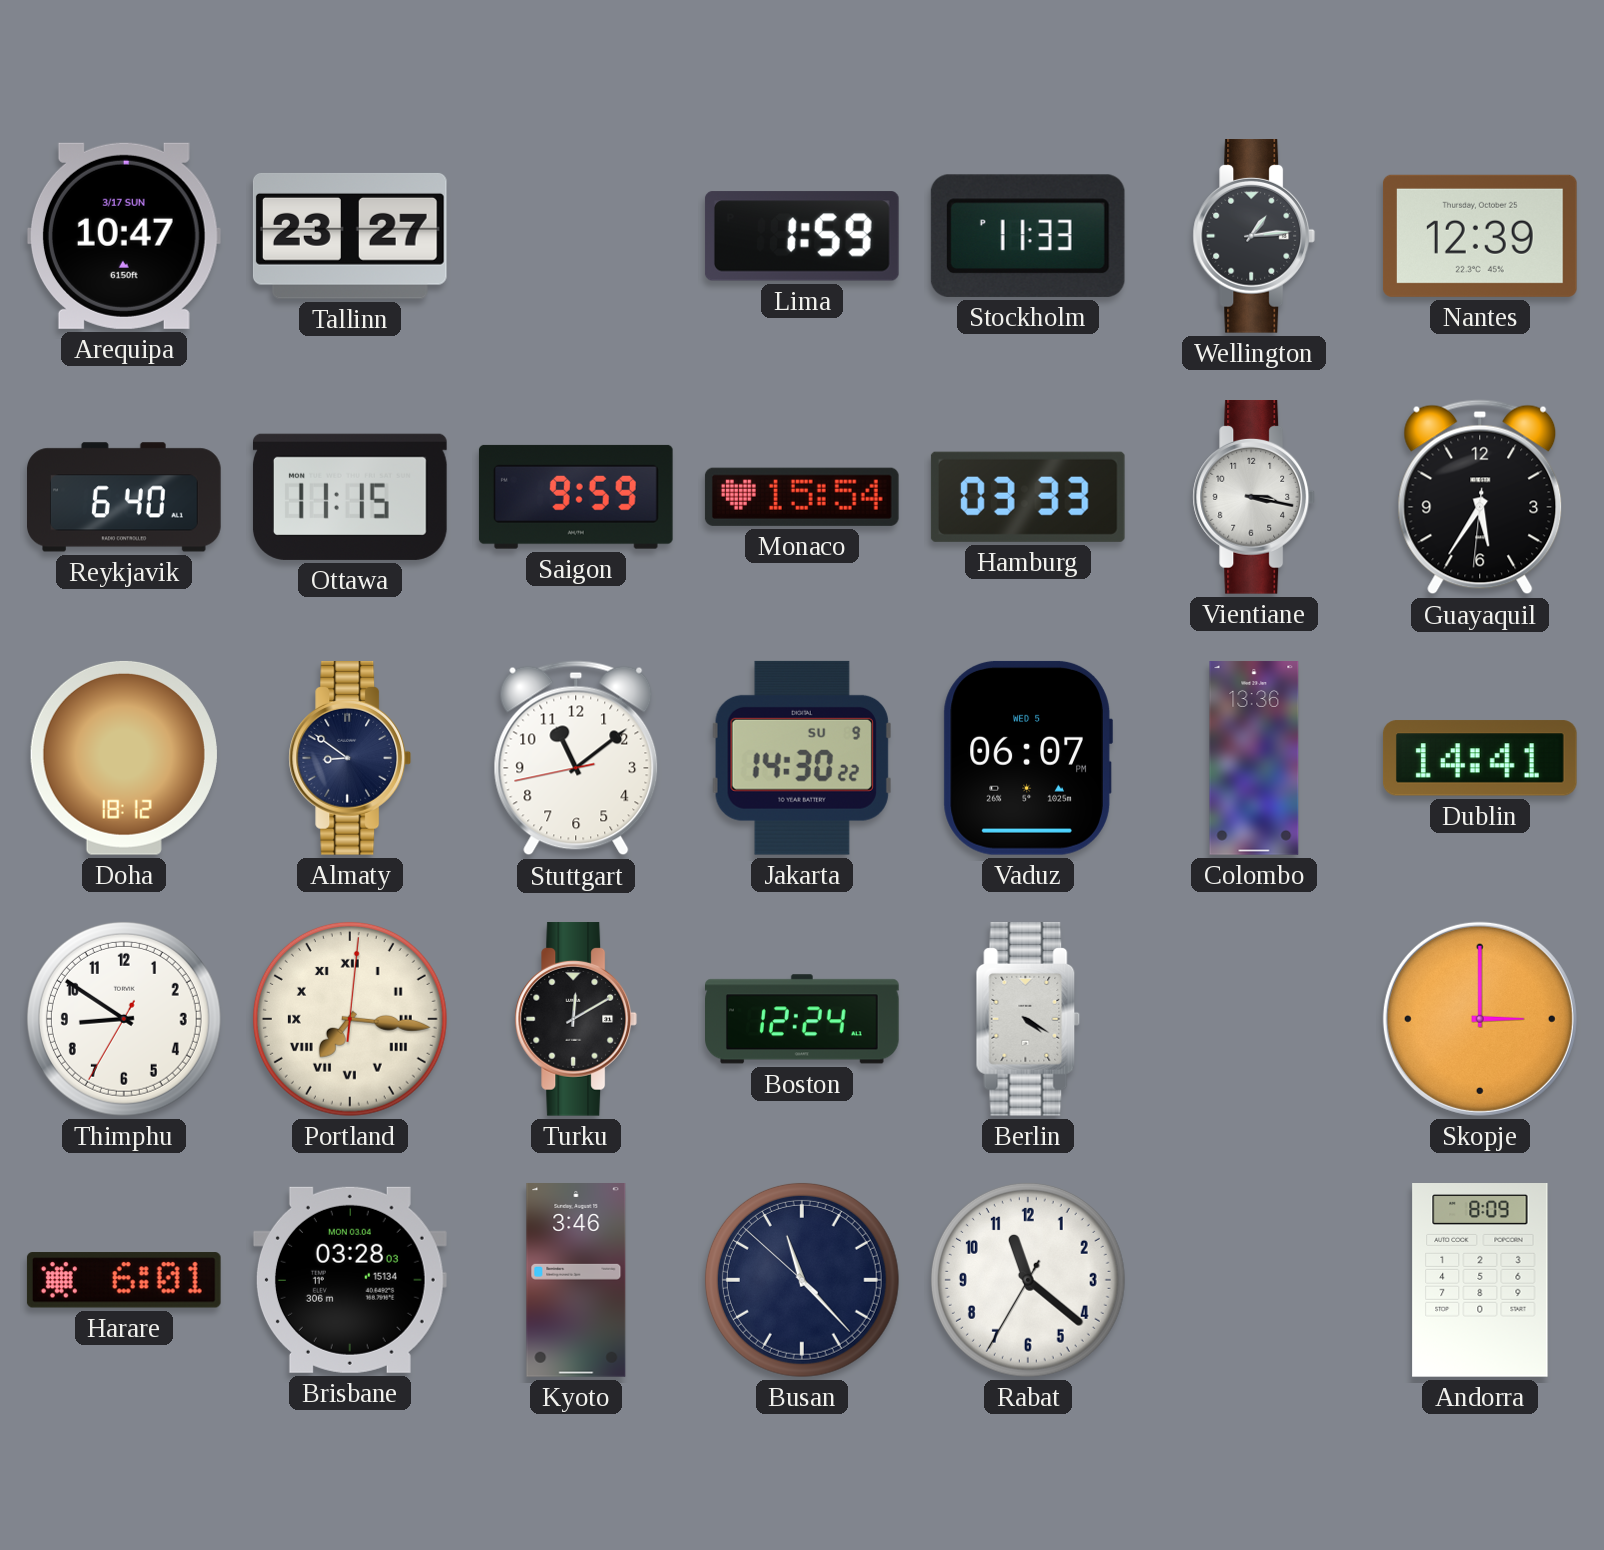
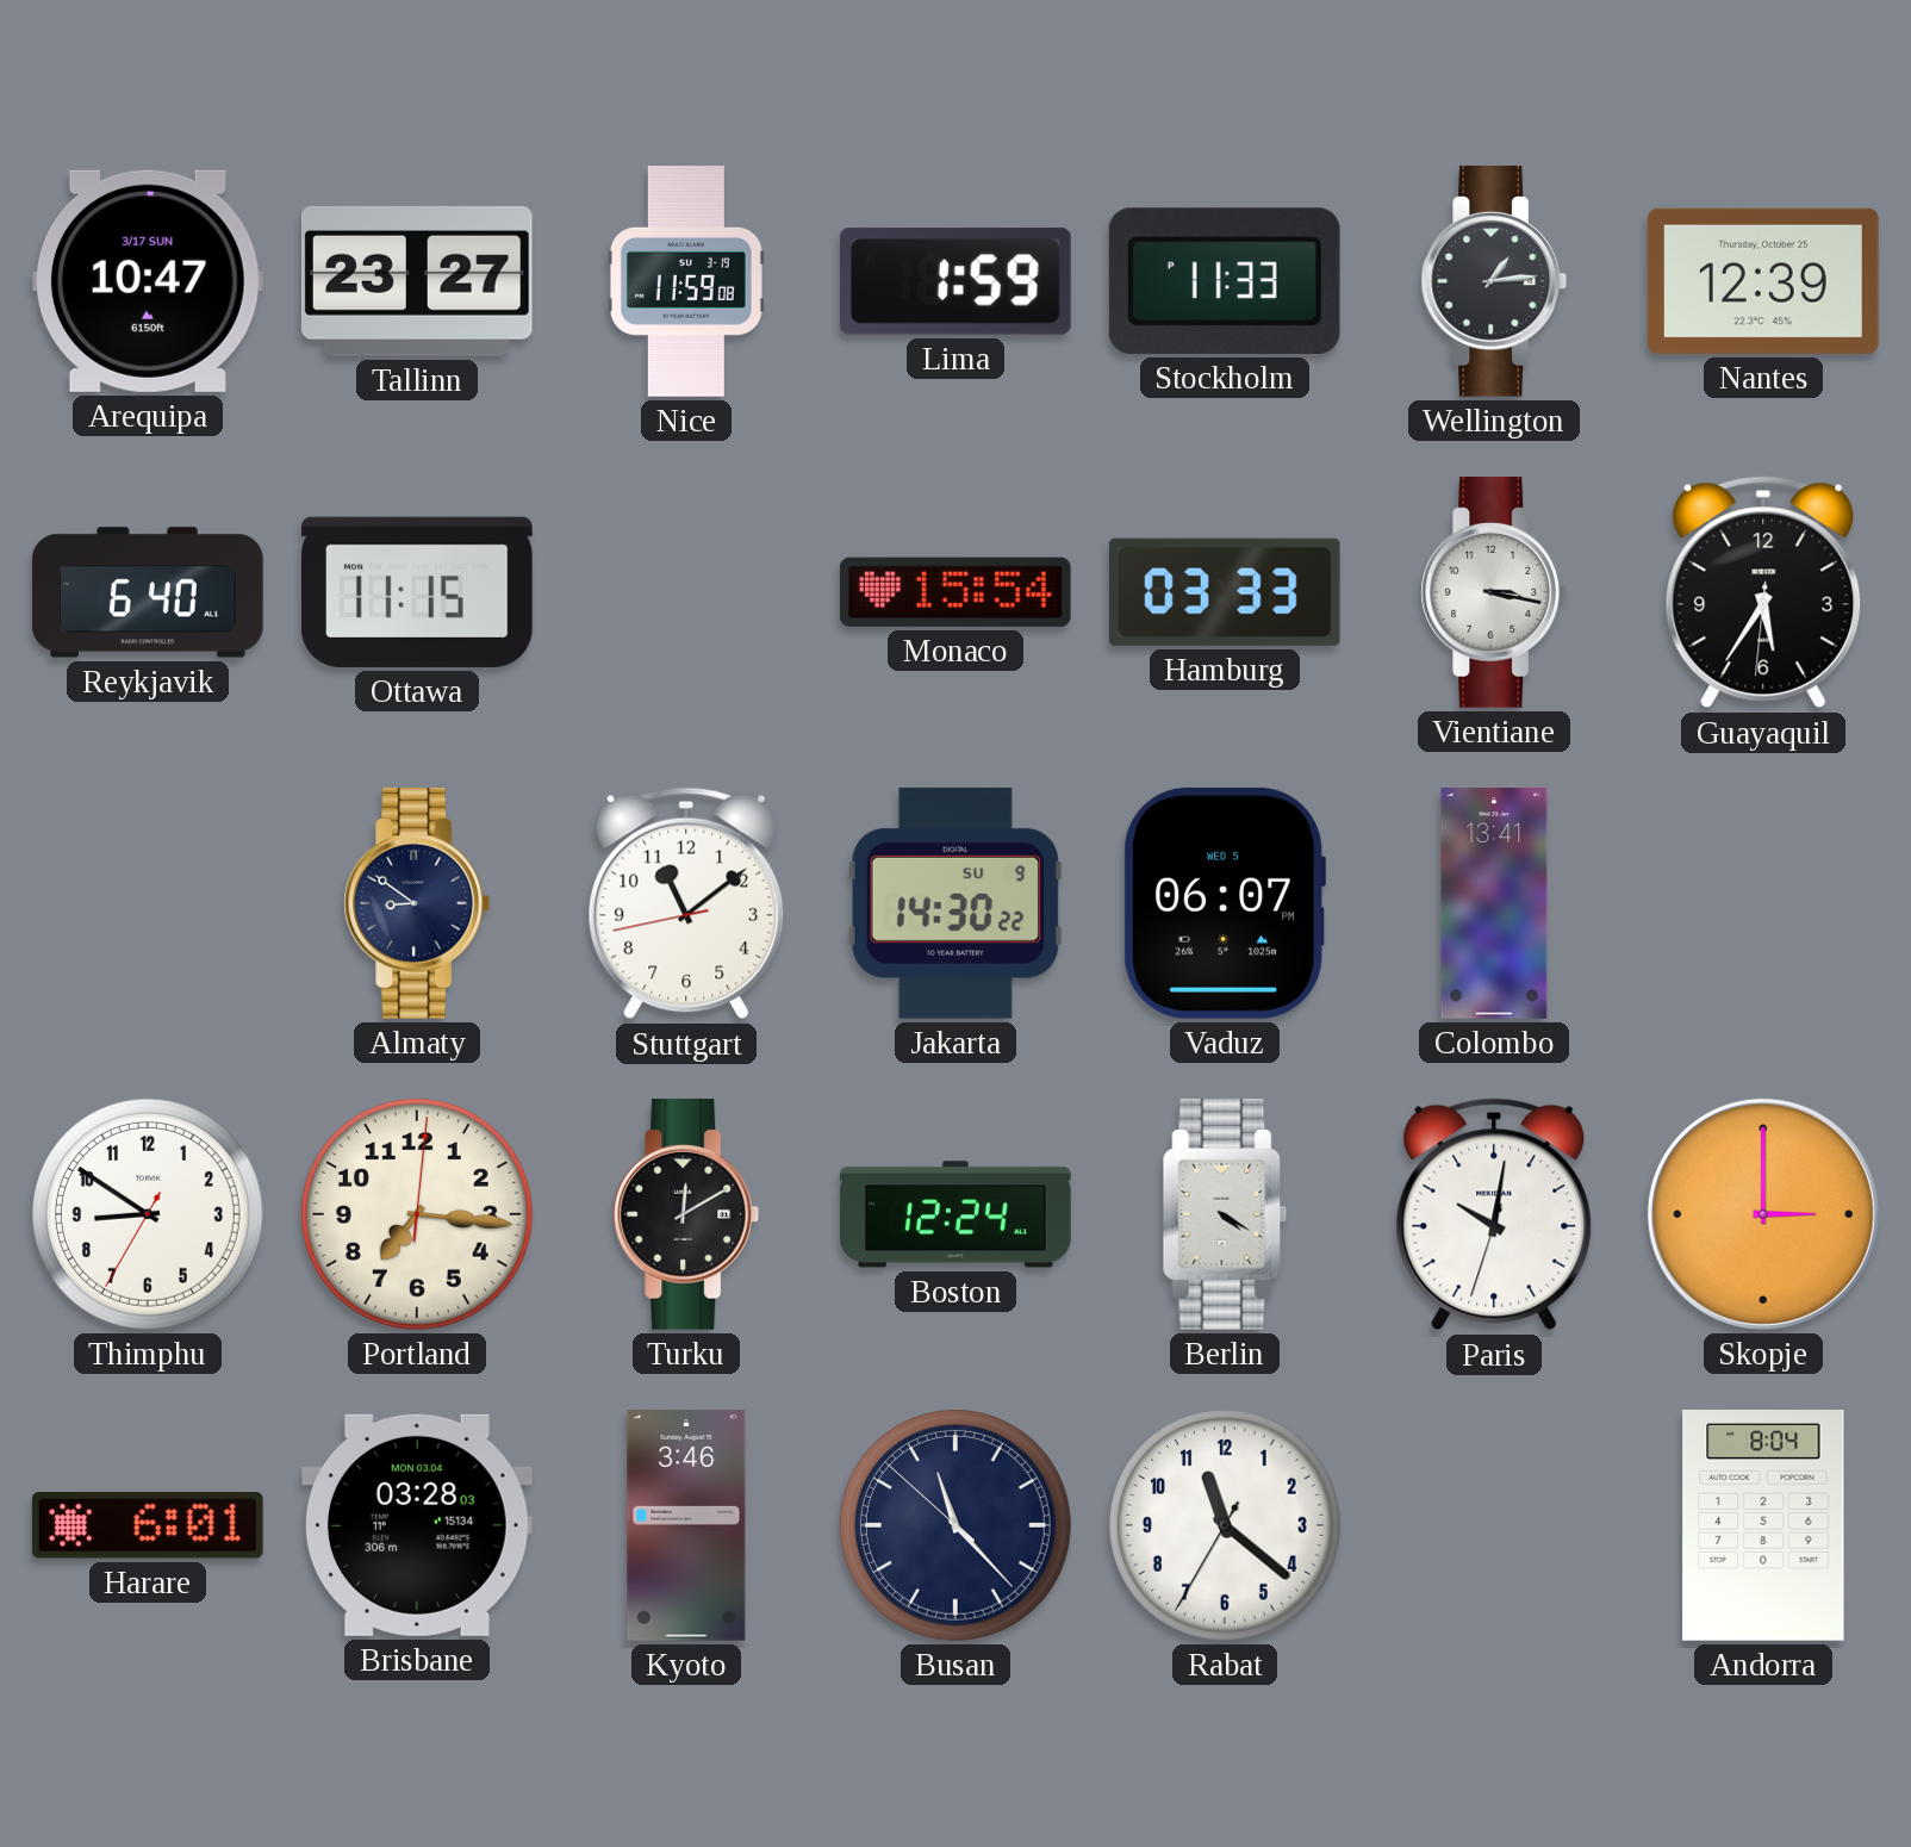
Nice: none -> 11:59 (686, 281)
Saigon: 9:59 -> none (576, 497)
Doha: 18:12 -> none (124, 758)
Colombo: 13:36 -> 13:41 (1494, 903)
Dublin: 14:41 -> none (1480, 758)
Portland numerals: Roman -> Arabic (417, 1214)
Paris: none -> 10:01 (1494, 1214)
Andorra: 8:09 -> 8:04 (1763, 1525)
